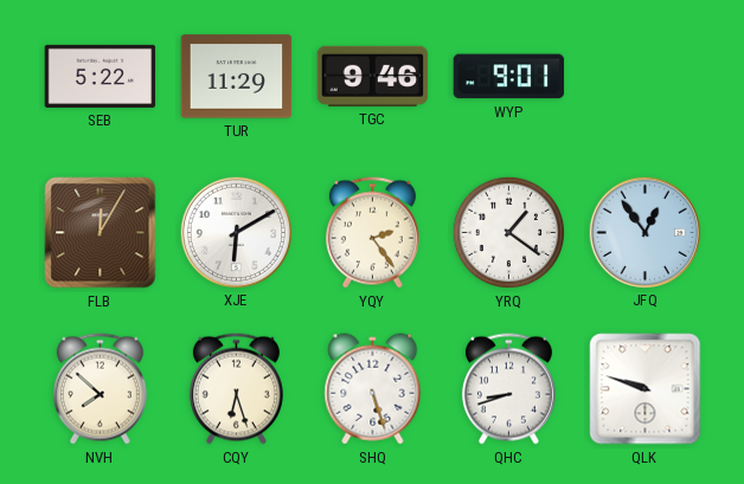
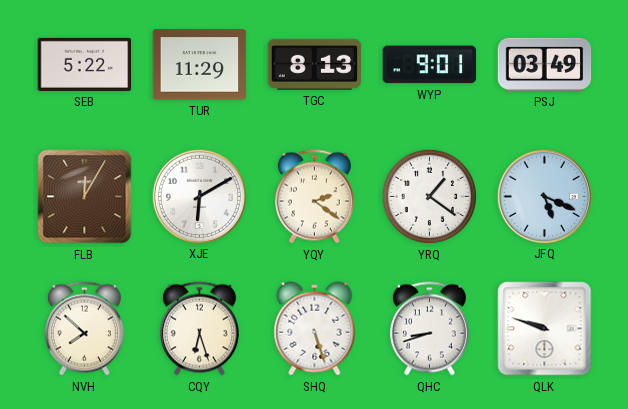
TGC: 9:46 -> 8:13 (315, 64)
PSJ: none -> 03:49 (545, 64)
YQY: 2:24 -> 2:21 (314, 197)
JFQ: 12:54 -> 5:19 (544, 196)
